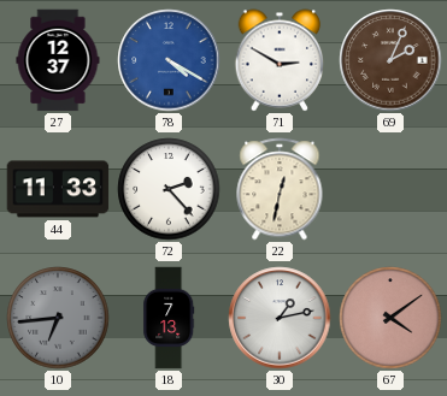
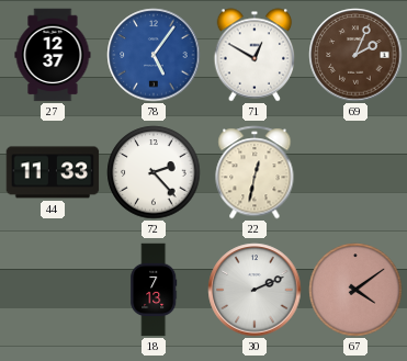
78: 4:20 -> 5:06 (154, 55)
71: 2:50 -> 12:50 (255, 55)
10: 6:44 -> none (58, 318)
30: 1:13 -> 2:11 (255, 290)
